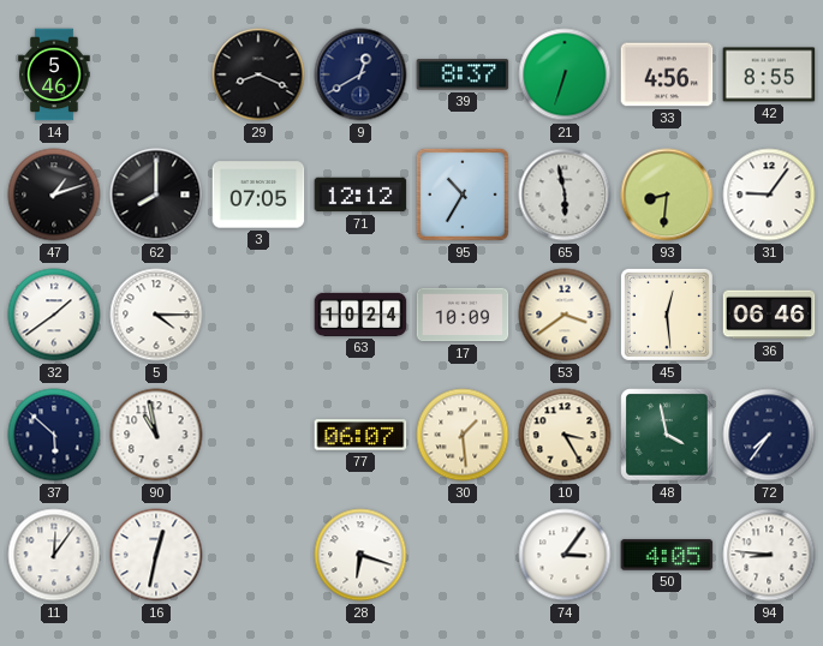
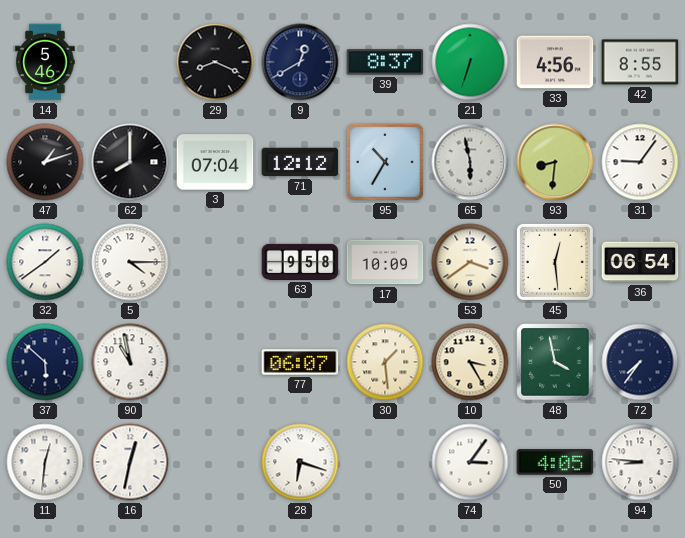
3: 07:05 -> 07:04 (215, 162)
63: 10:24 -> 9:58 (300, 262)
36: 06:46 -> 06:54 (640, 262)
11: 12:06 -> 12:31 (45, 462)
